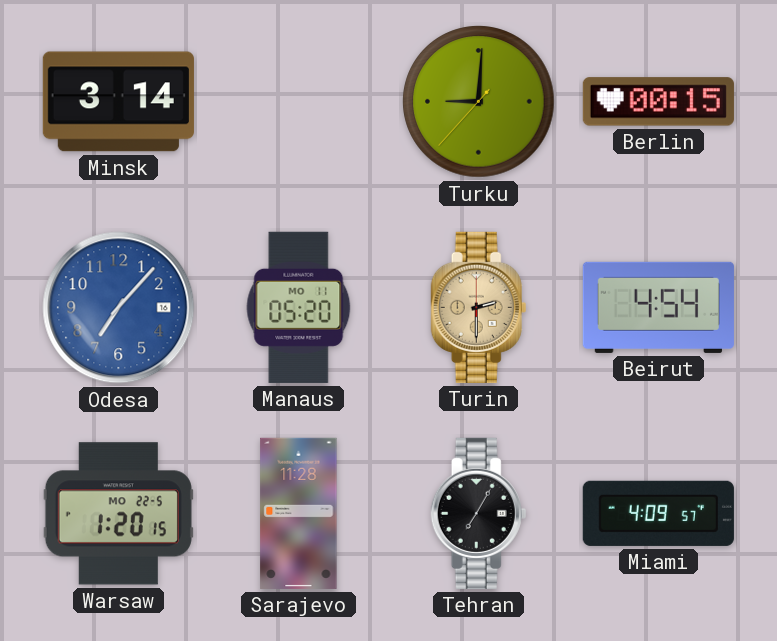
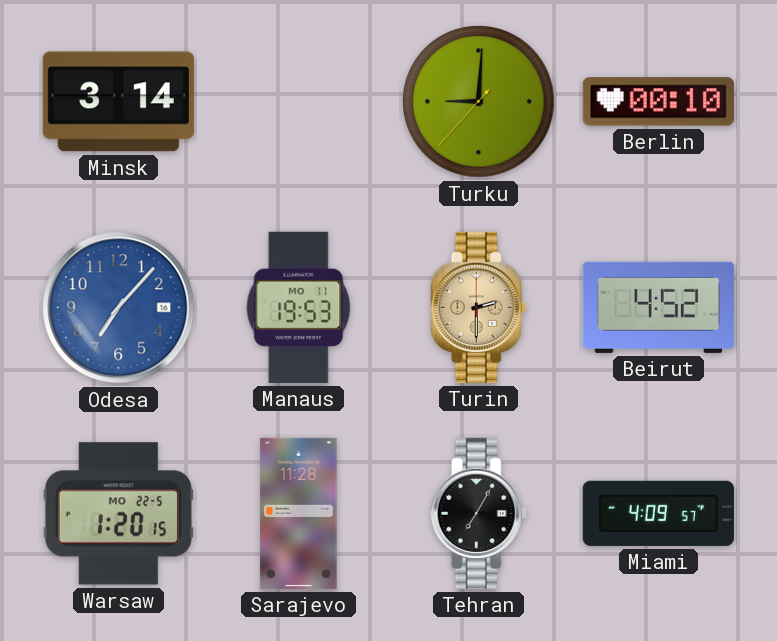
Berlin: 00:15 -> 00:10 (658, 102)
Manaus: 05:20 -> 19:53 (299, 307)
Beirut: 4:54 -> 4:52 (658, 307)
